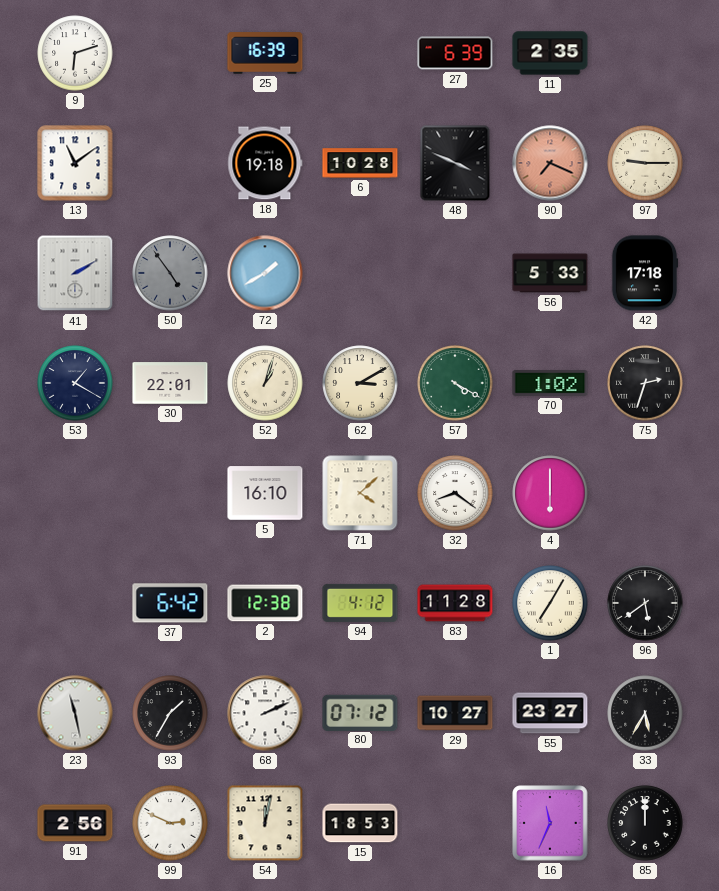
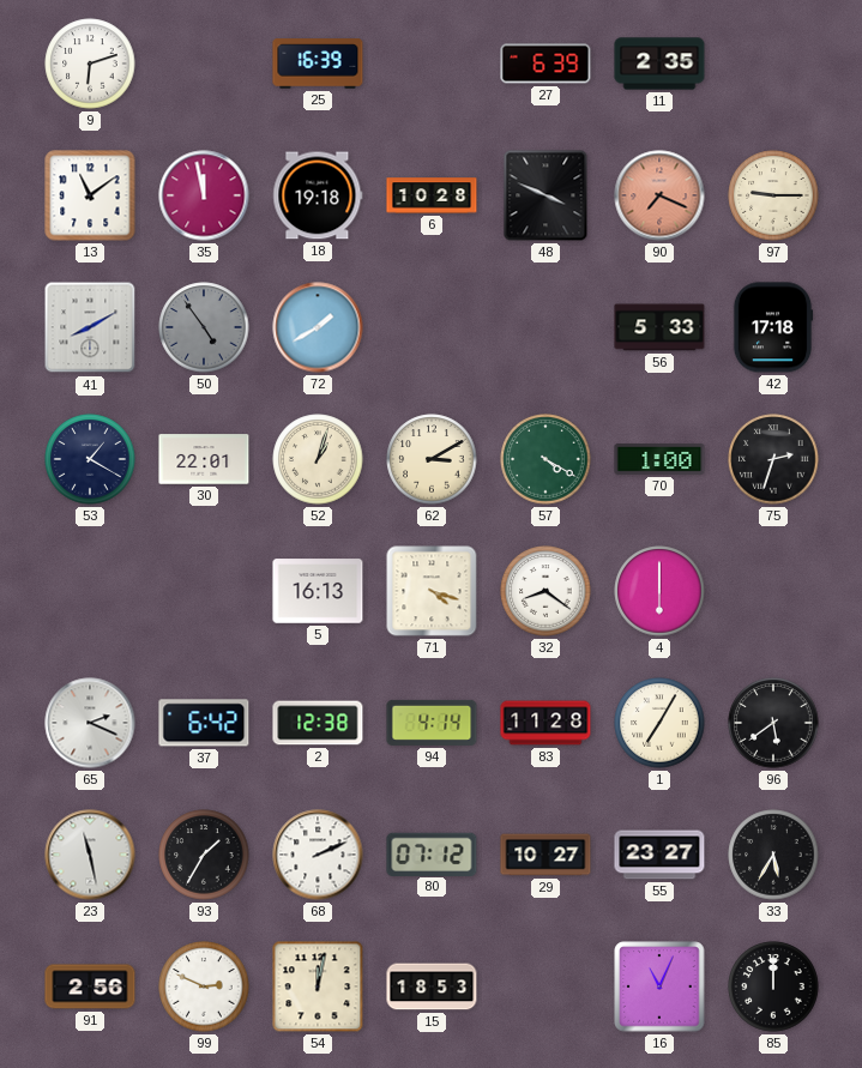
35: none -> 11:58 (204, 195)
41: 2:10 -> 8:10 (90, 327)
70: 1:02 -> 1:00 (659, 460)
5: 16:10 -> 16:13 (318, 591)
71: 4:08 -> 4:18 (432, 591)
65: none -> 2:19 (90, 723)
94: 4:12 -> 4:14 (432, 723)
16: 11:34 -> 11:04 (659, 986)
